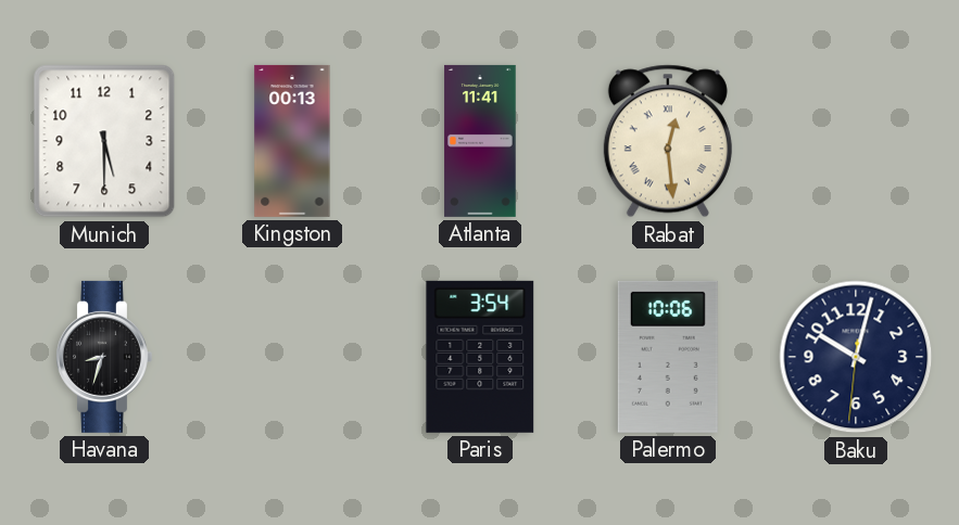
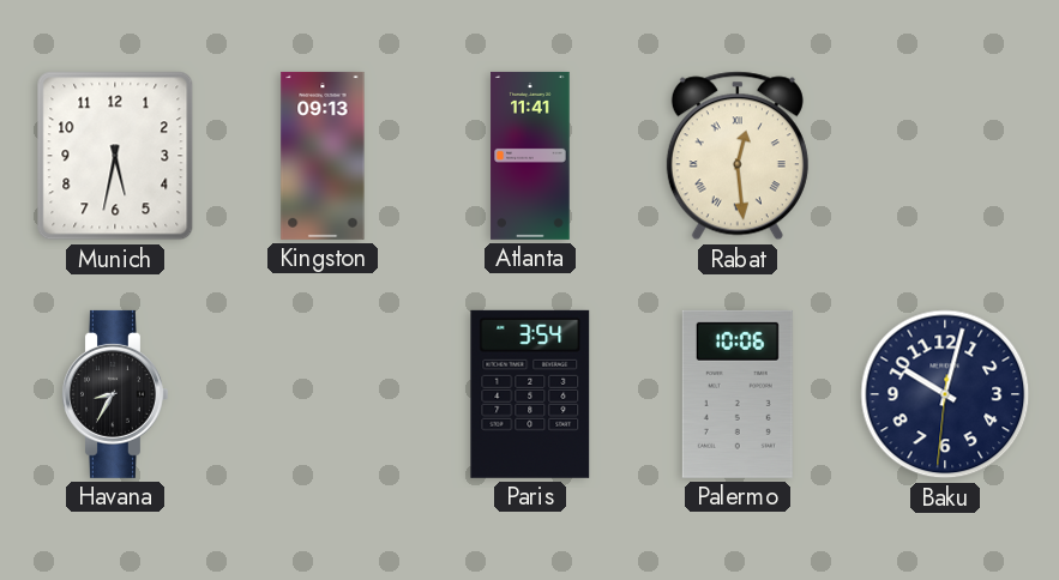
Munich: 5:30 -> 5:32 (115, 156)
Kingston: 00:13 -> 09:13 (323, 156)
Havana: 8:33 -> 8:35 (114, 394)
